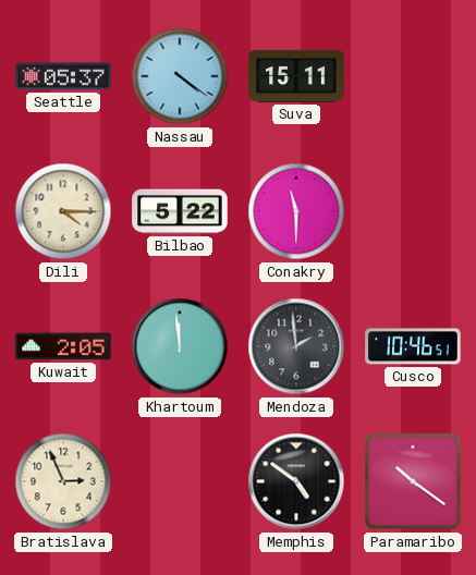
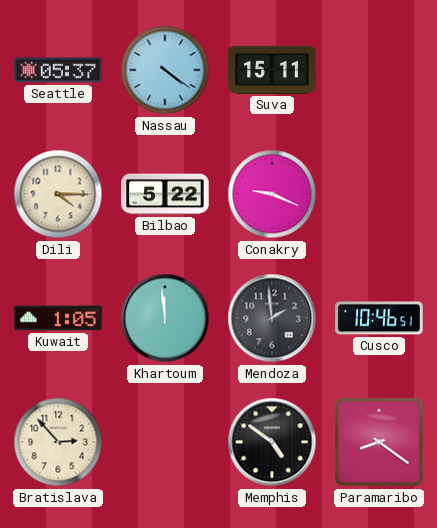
Conakry: 11:30 -> 9:19 (272, 194)
Kuwait: 2:05 -> 1:05 (58, 318)
Bratislava: 2:56 -> 2:53 (58, 442)
Paramaribo: 10:21 -> 8:21 (379, 442)
